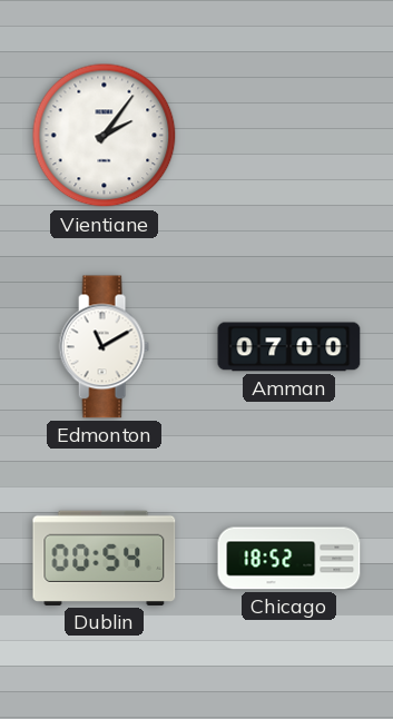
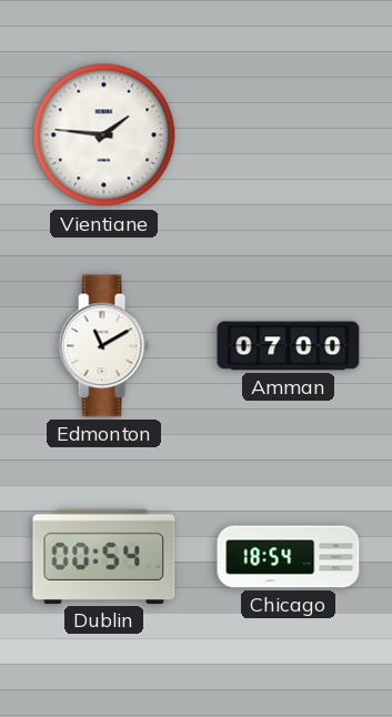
Vientiane: 2:06 -> 1:46 (104, 135)
Chicago: 18:52 -> 18:54 (289, 557)
